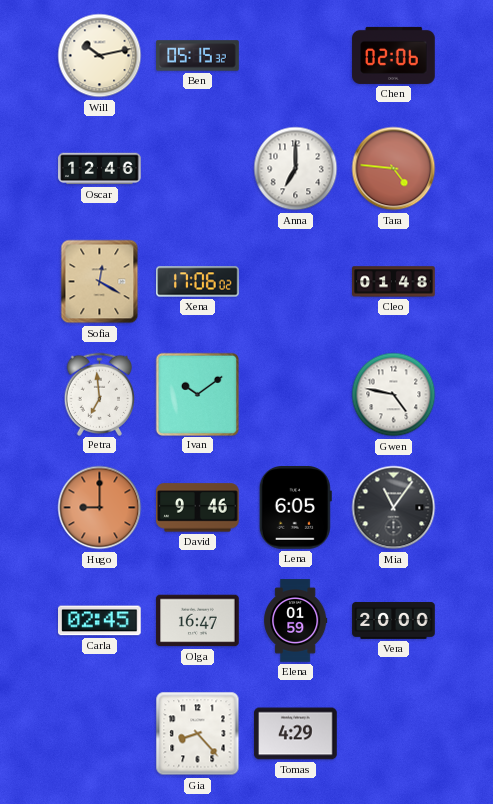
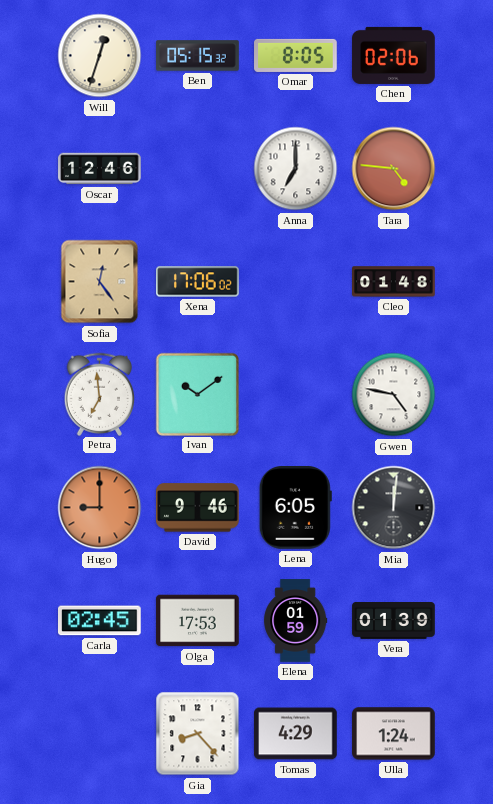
Will: 10:13 -> 12:33 (100, 56)
Omar: none -> 8:05 (296, 55)
Sofia: 12:20 -> 12:24 (100, 282)
Mia: 11:06 -> 12:01 (394, 508)
Olga: 16:47 -> 17:53 (198, 621)
Vera: 20:00 -> 01:39 (394, 621)
Ulla: none -> 1:24 (394, 734)
